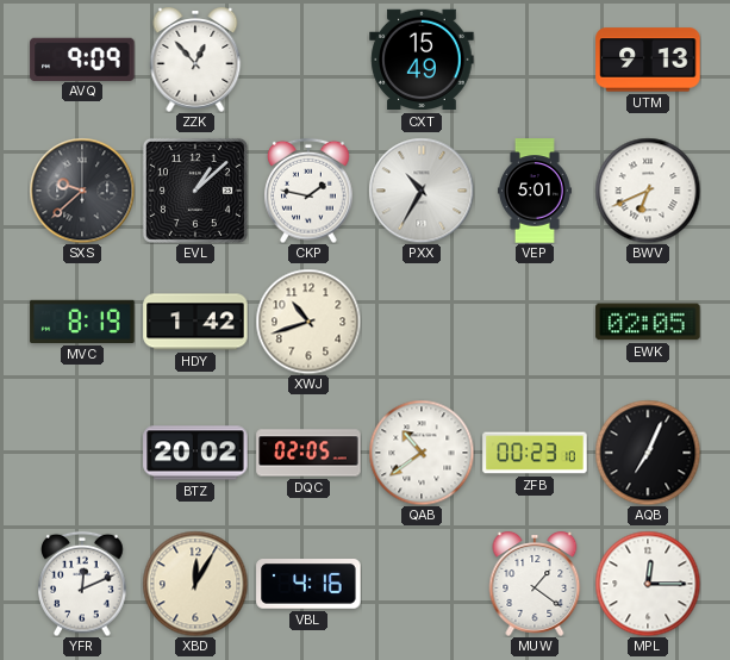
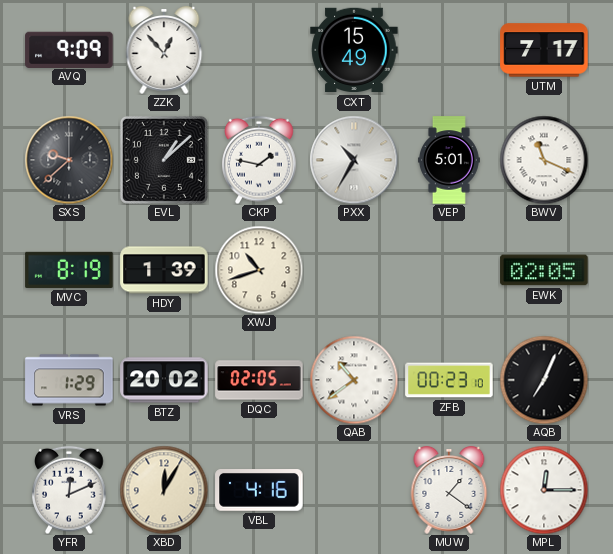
UTM: 9:13 -> 7:17 (544, 50)
BWV: 6:41 -> 11:19 (544, 160)
HDY: 1:42 -> 1:39 (164, 270)
VRS: none -> 1:29 (69, 380)
